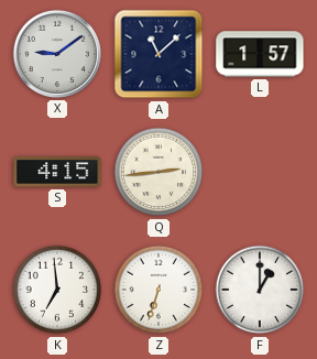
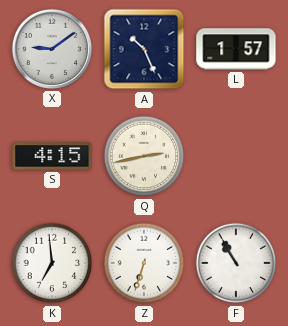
A: 11:08 -> 10:26 (144, 49)
Q: 2:44 -> 2:43 (144, 156)
F: 1:00 -> 10:55 (236, 263)
